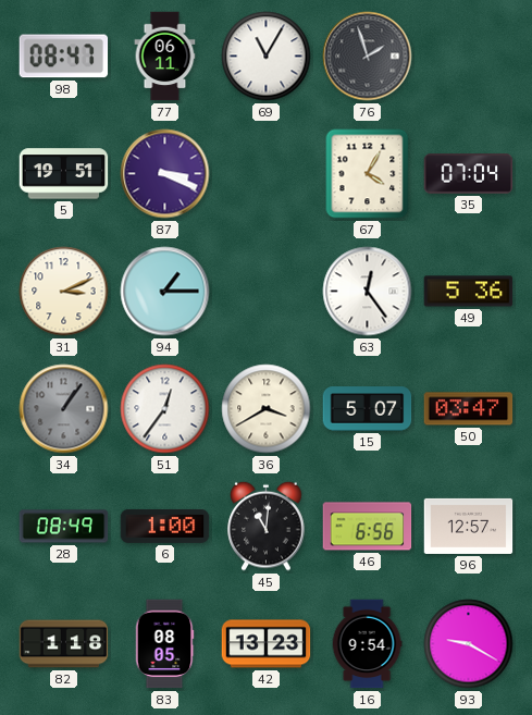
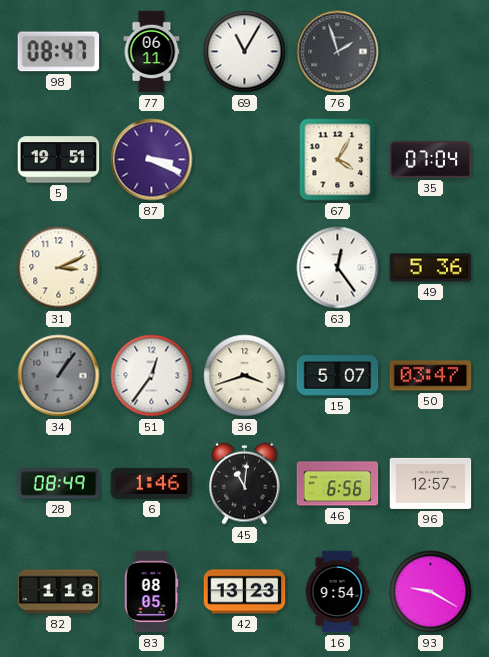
94: 1:15 -> none (165, 292)
36: 3:40 -> 3:42 (245, 376)
6: 1:00 -> 1:46 (152, 483)
